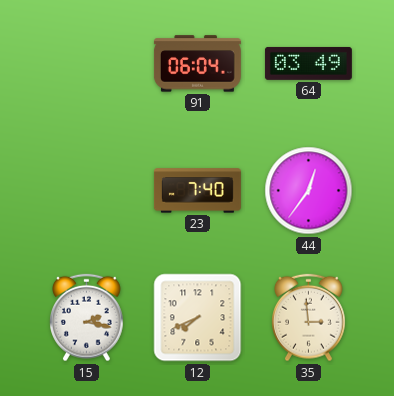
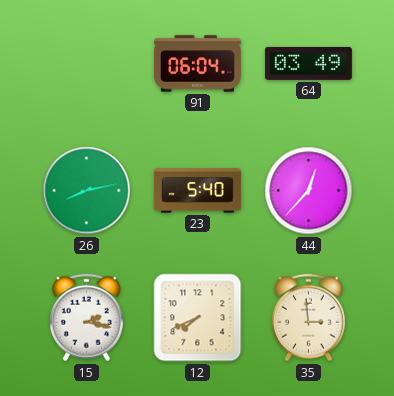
26: none -> 8:13 (87, 191)
23: 7:40 -> 5:40 (197, 191)
44: 12:36 -> 12:37 (309, 191)
